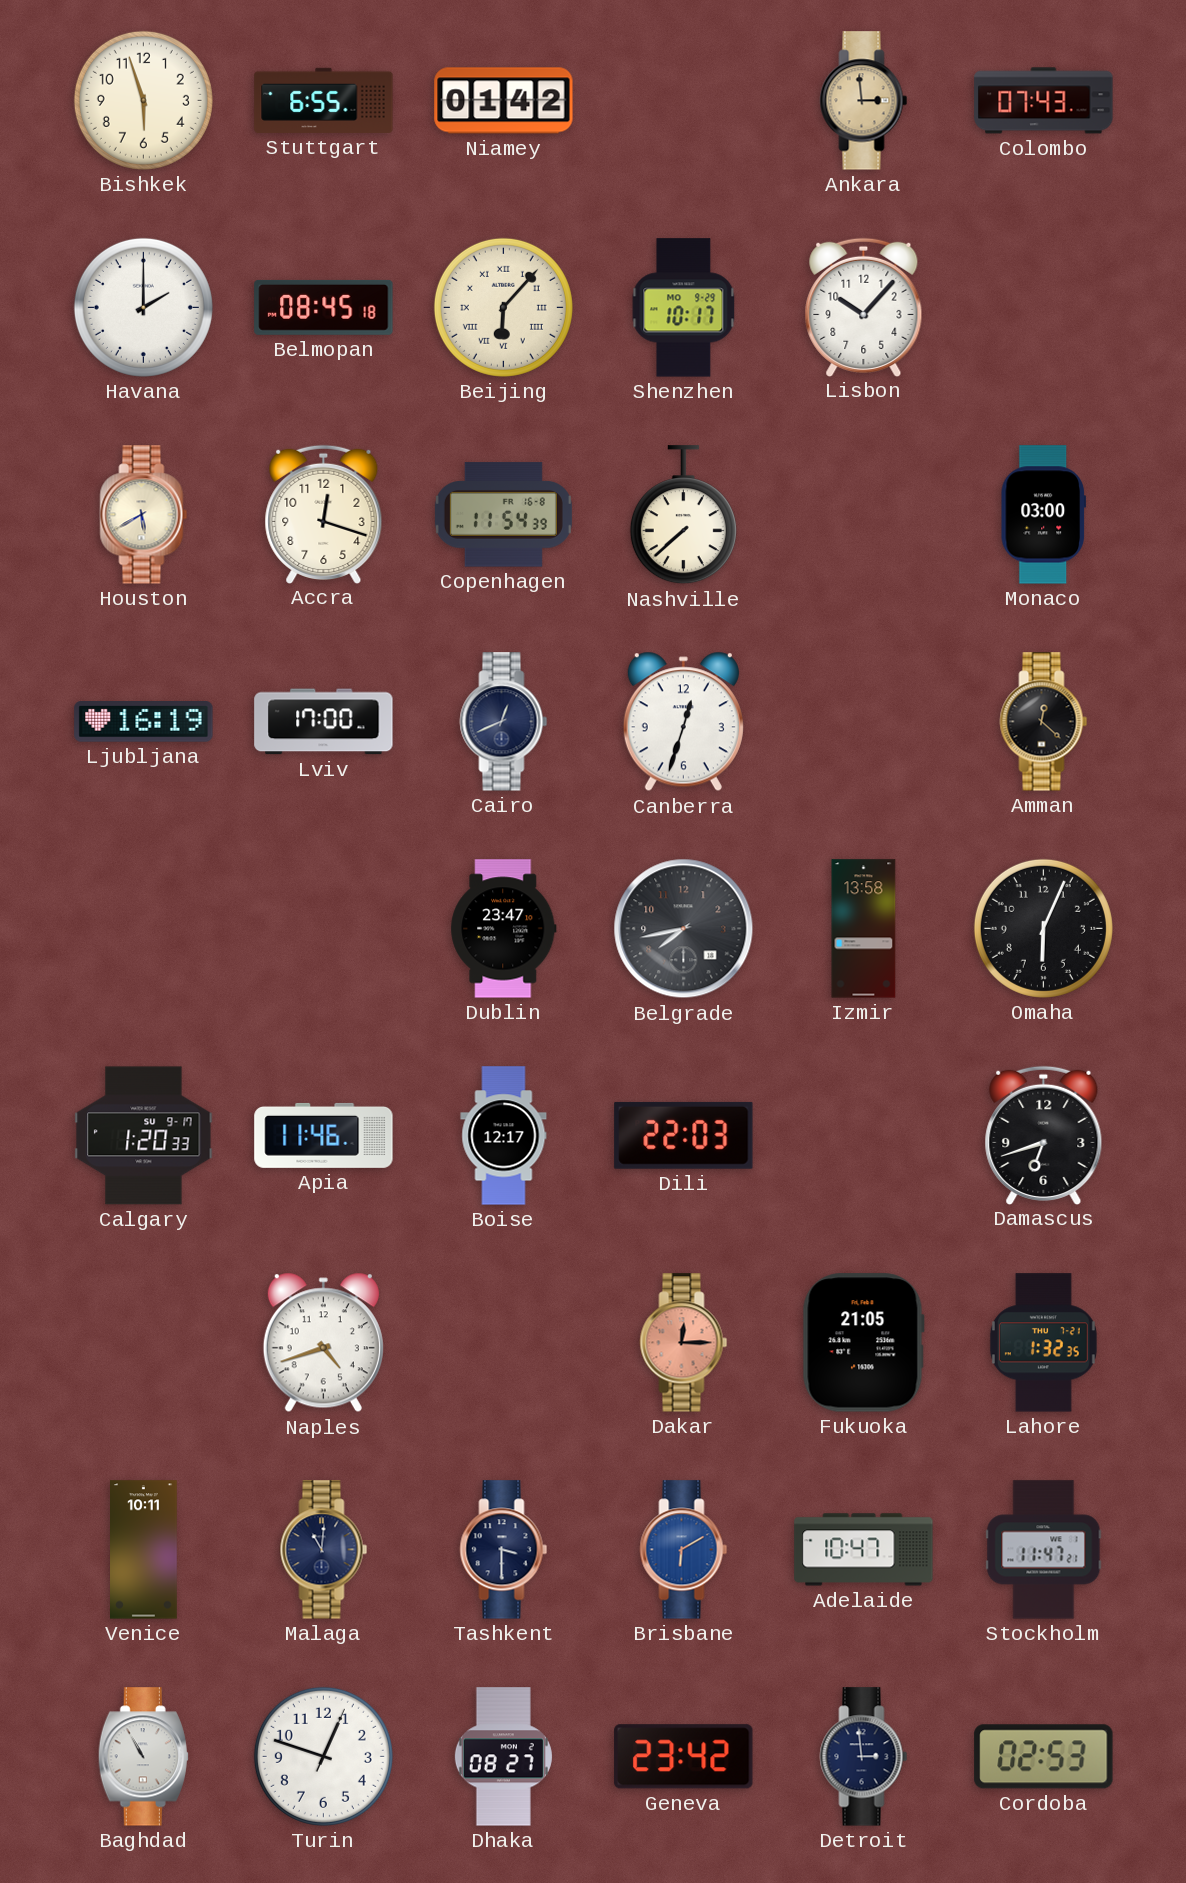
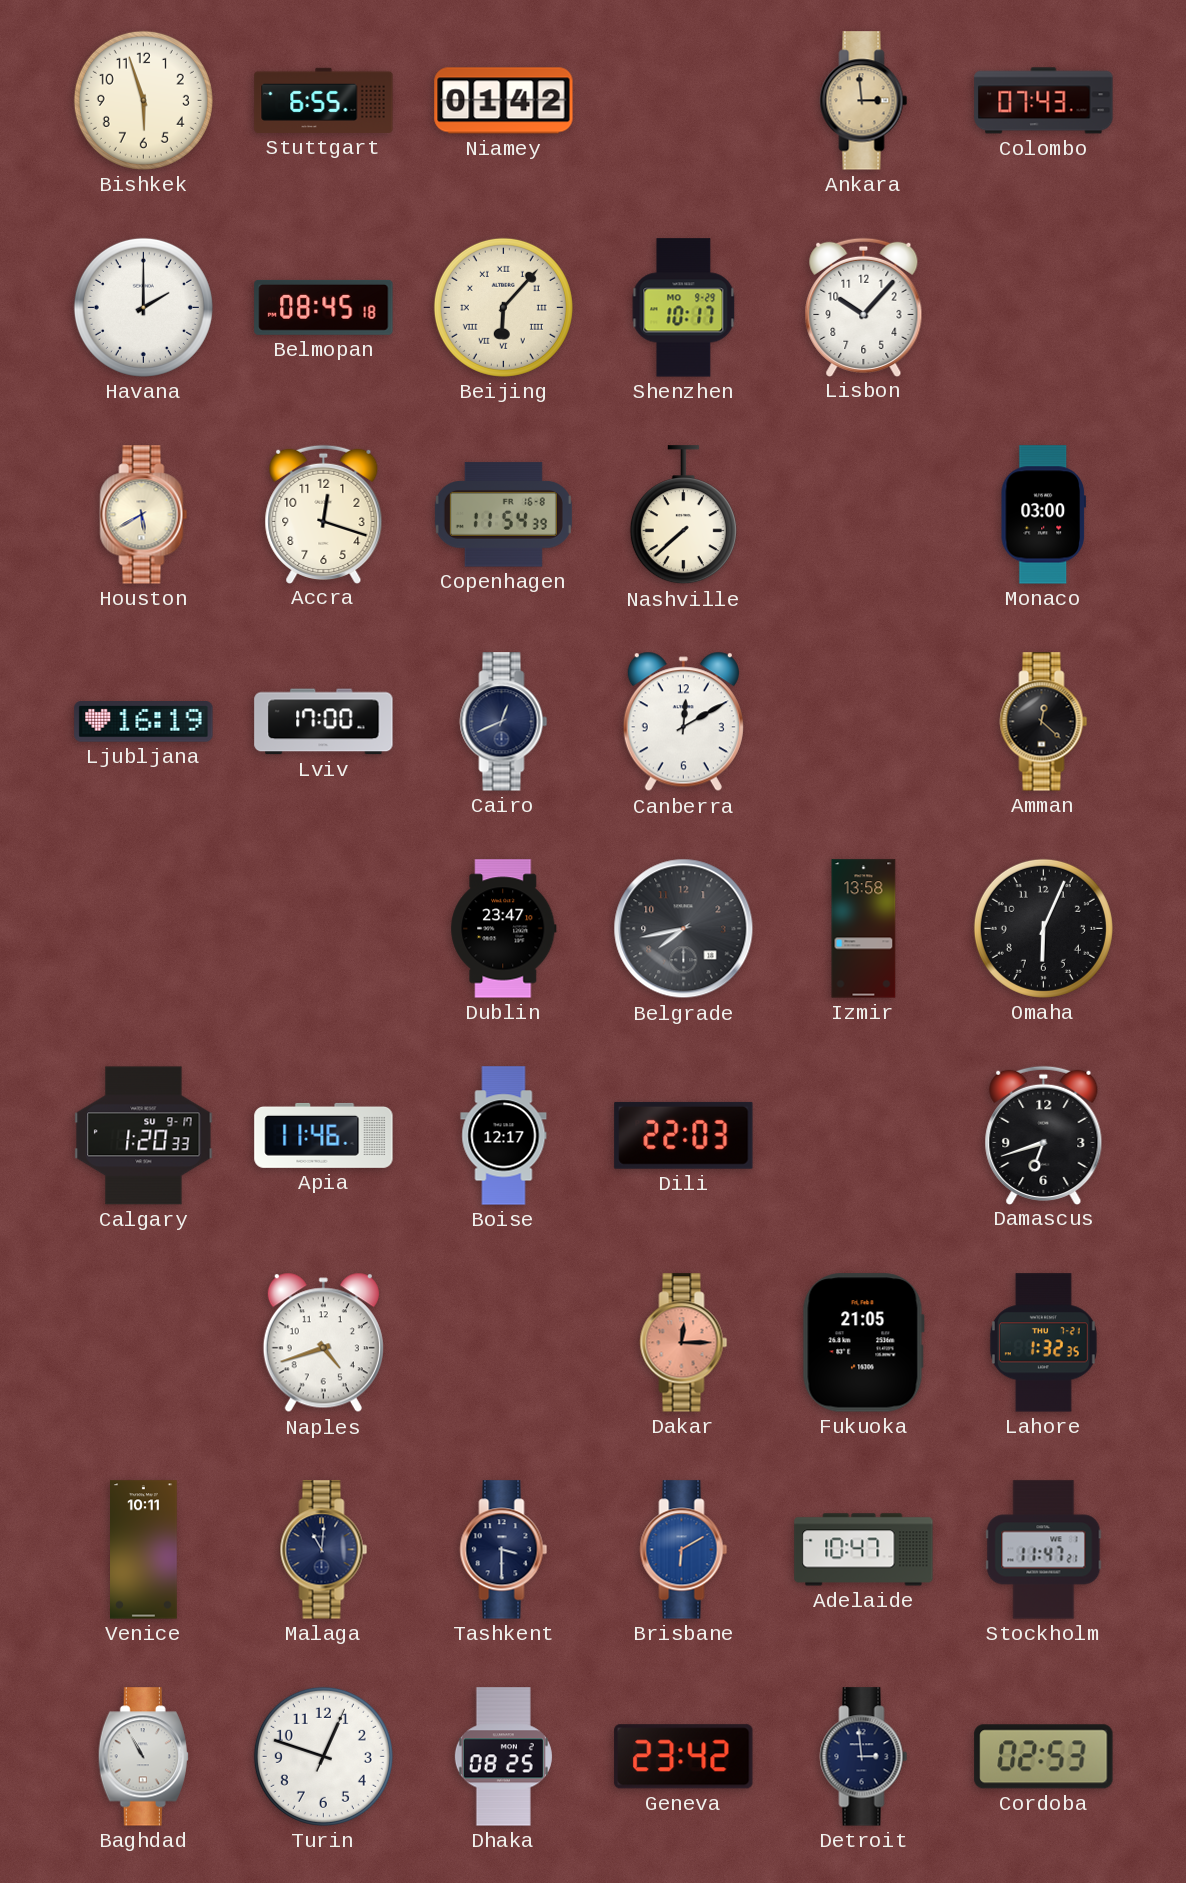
Canberra: 12:33 -> 12:10 (683, 722)
Dhaka: 08:27 -> 08:25 (503, 1757)
